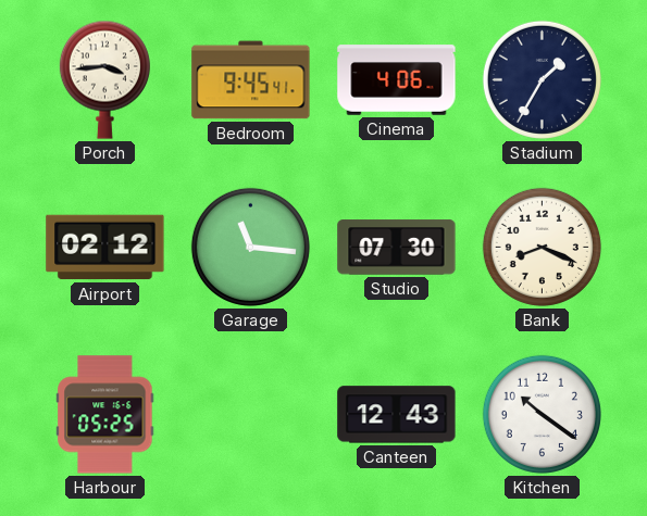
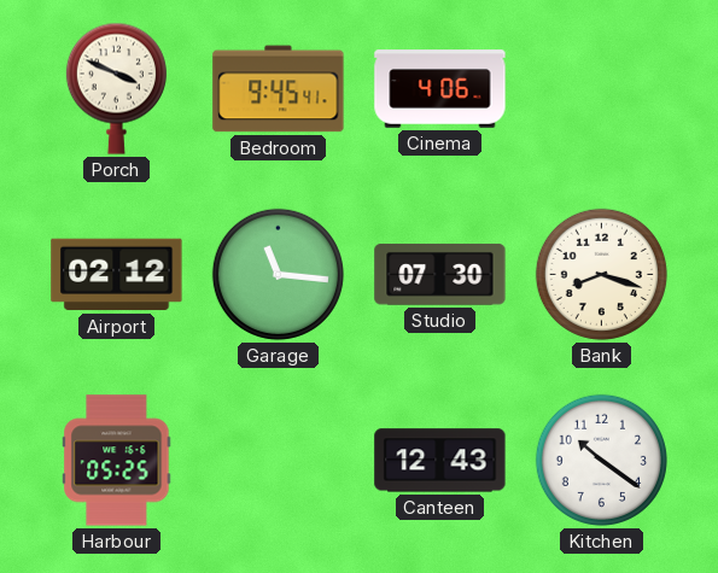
Porch: 3:44 -> 3:49 (116, 88)
Stadium: 1:35 -> none (542, 79)
Bank: 8:19 -> 8:18 (601, 274)
